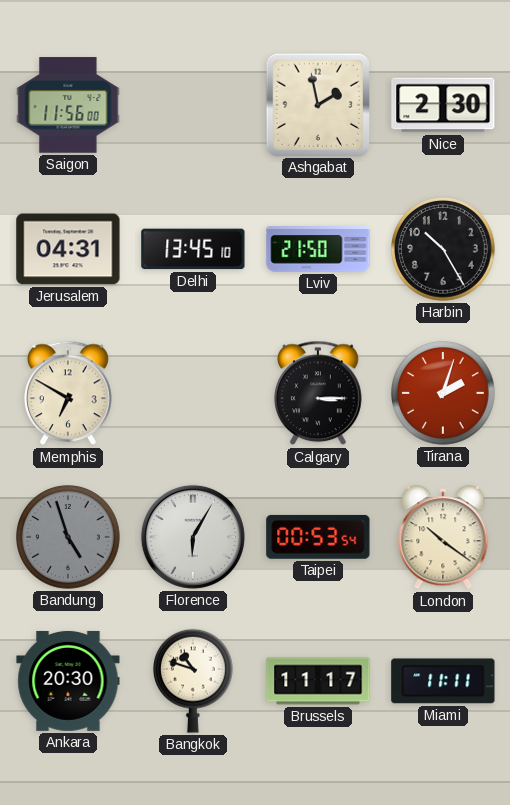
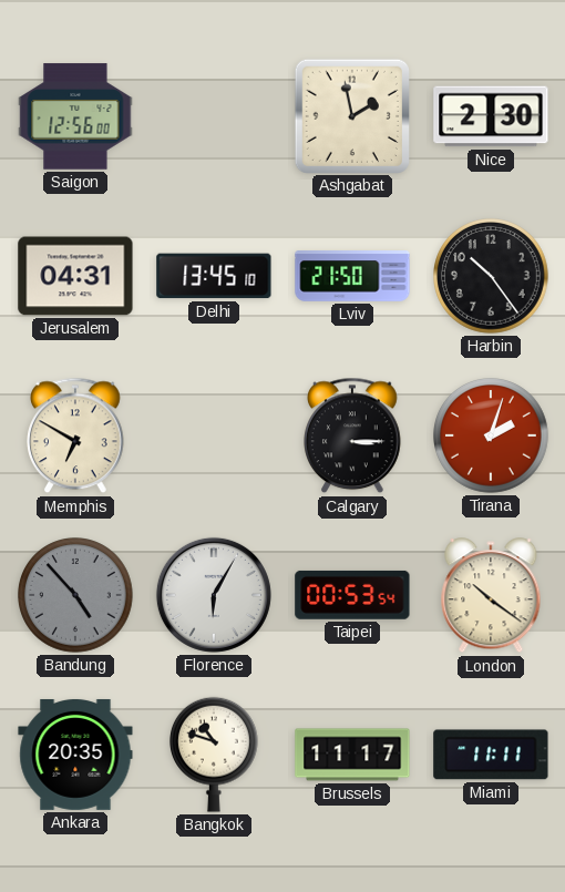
Saigon: 11:56 -> 12:56 (75, 116)
Harbin: 10:25 -> 10:24 (491, 276)
Bandung: 4:57 -> 4:53 (75, 595)
Ankara: 20:30 -> 20:35 (75, 755)
